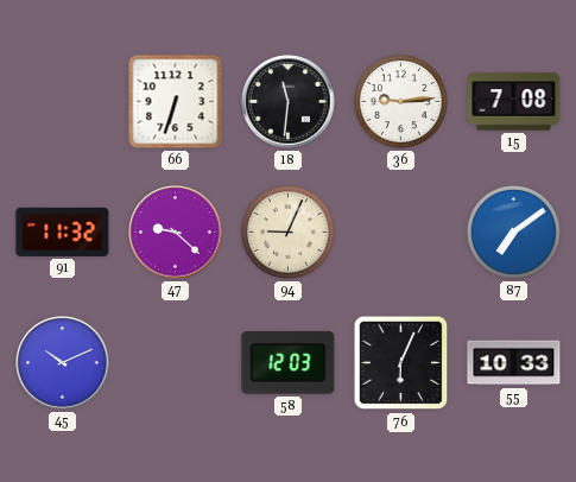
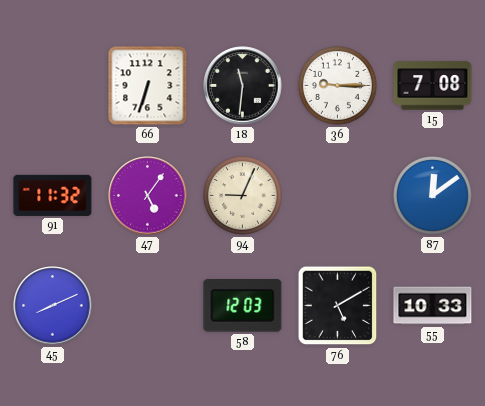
36: 9:14 -> 9:15 (338, 86)
47: 9:22 -> 5:06 (148, 196)
87: 7:09 -> 12:09 (433, 196)
45: 10:11 -> 8:11 (53, 306)
76: 6:04 -> 5:10 (338, 306)
